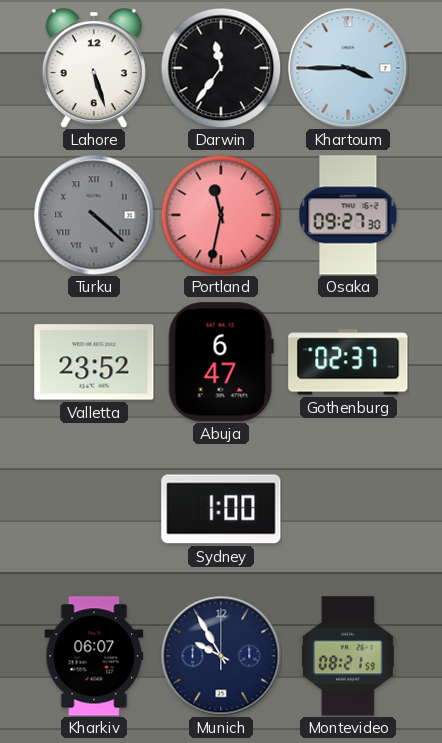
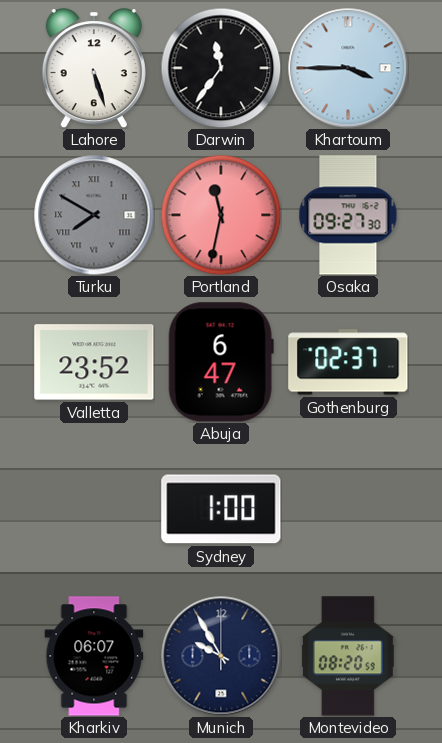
Turku: 4:22 -> 7:50 (94, 215)
Montevideo: 08:21 -> 08:20 (348, 656)
